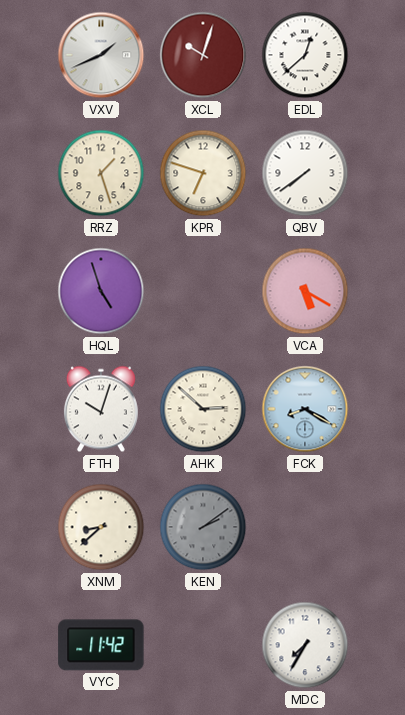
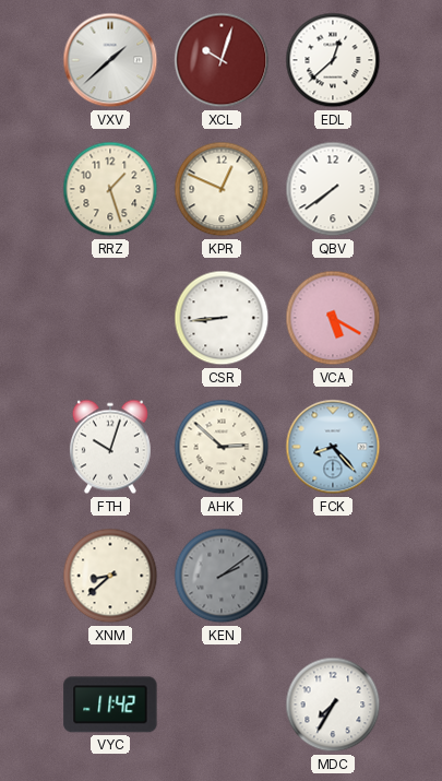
VXV: 1:41 -> 1:38 (110, 60)
KPR: 6:48 -> 12:49 (222, 189)
HQL: 4:57 -> none (101, 291)
CSR: none -> 8:44 (222, 318)
FCK: 8:20 -> 8:23 (333, 447)
